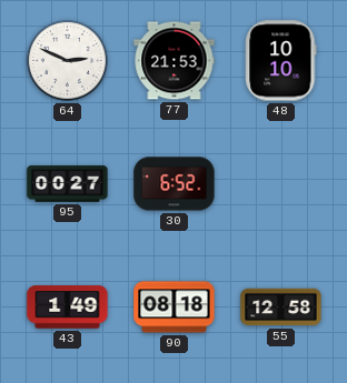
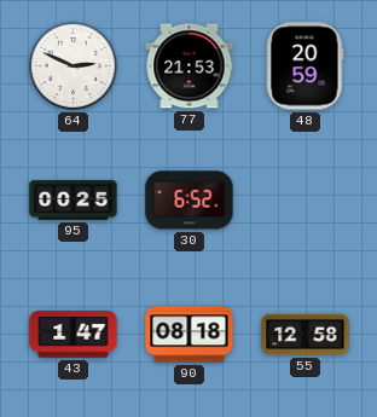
48: 10:10 -> 20:59 (306, 66)
95: 00:27 -> 00:25 (74, 201)
43: 1:49 -> 1:47 (74, 335)
